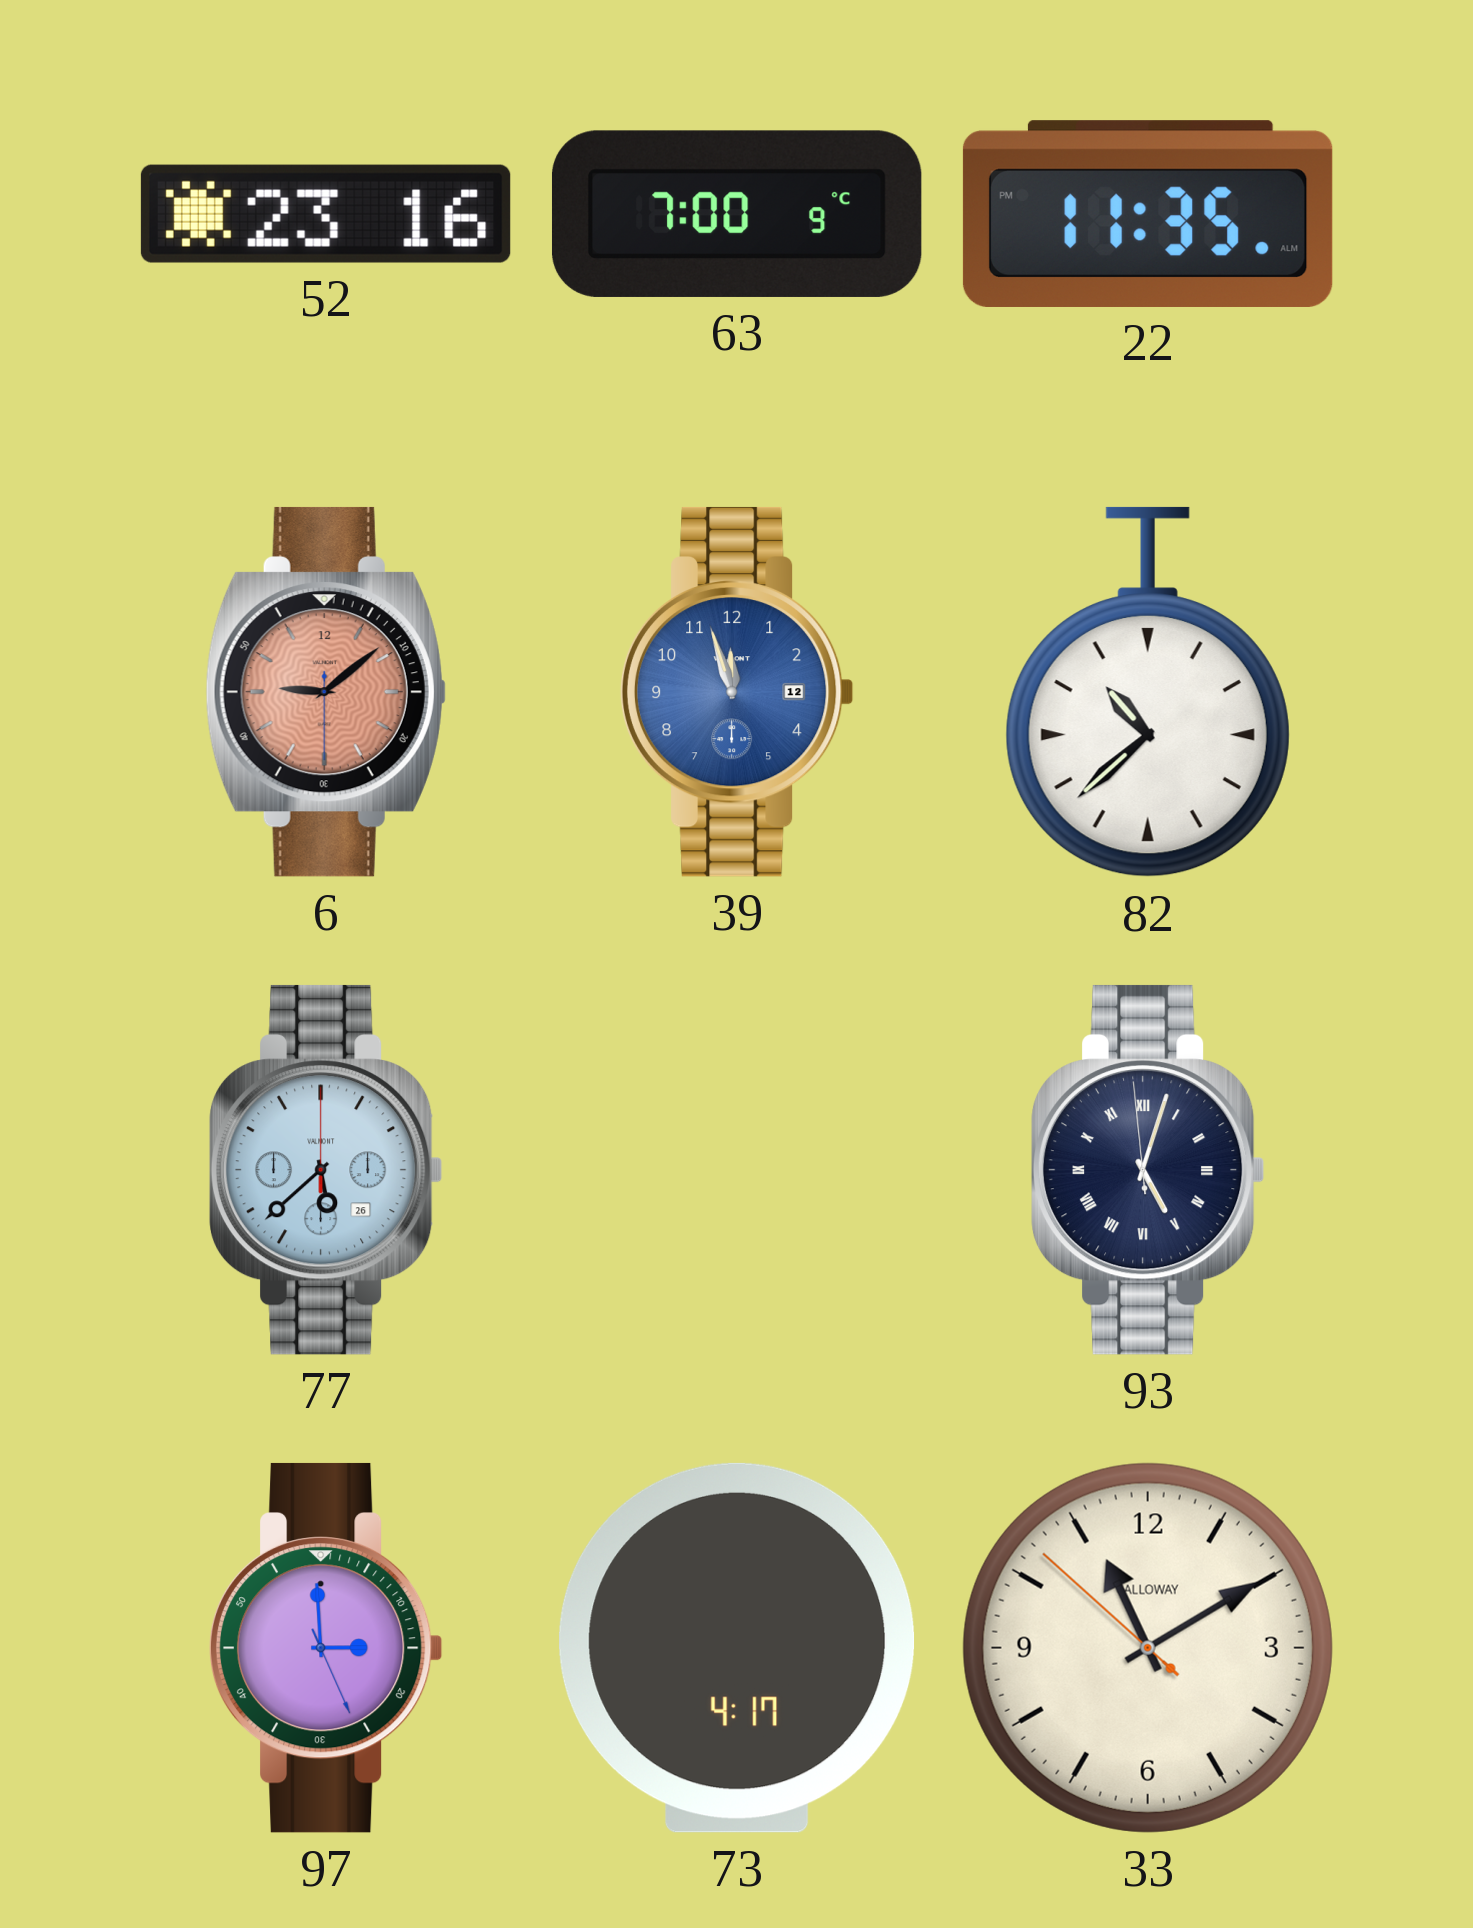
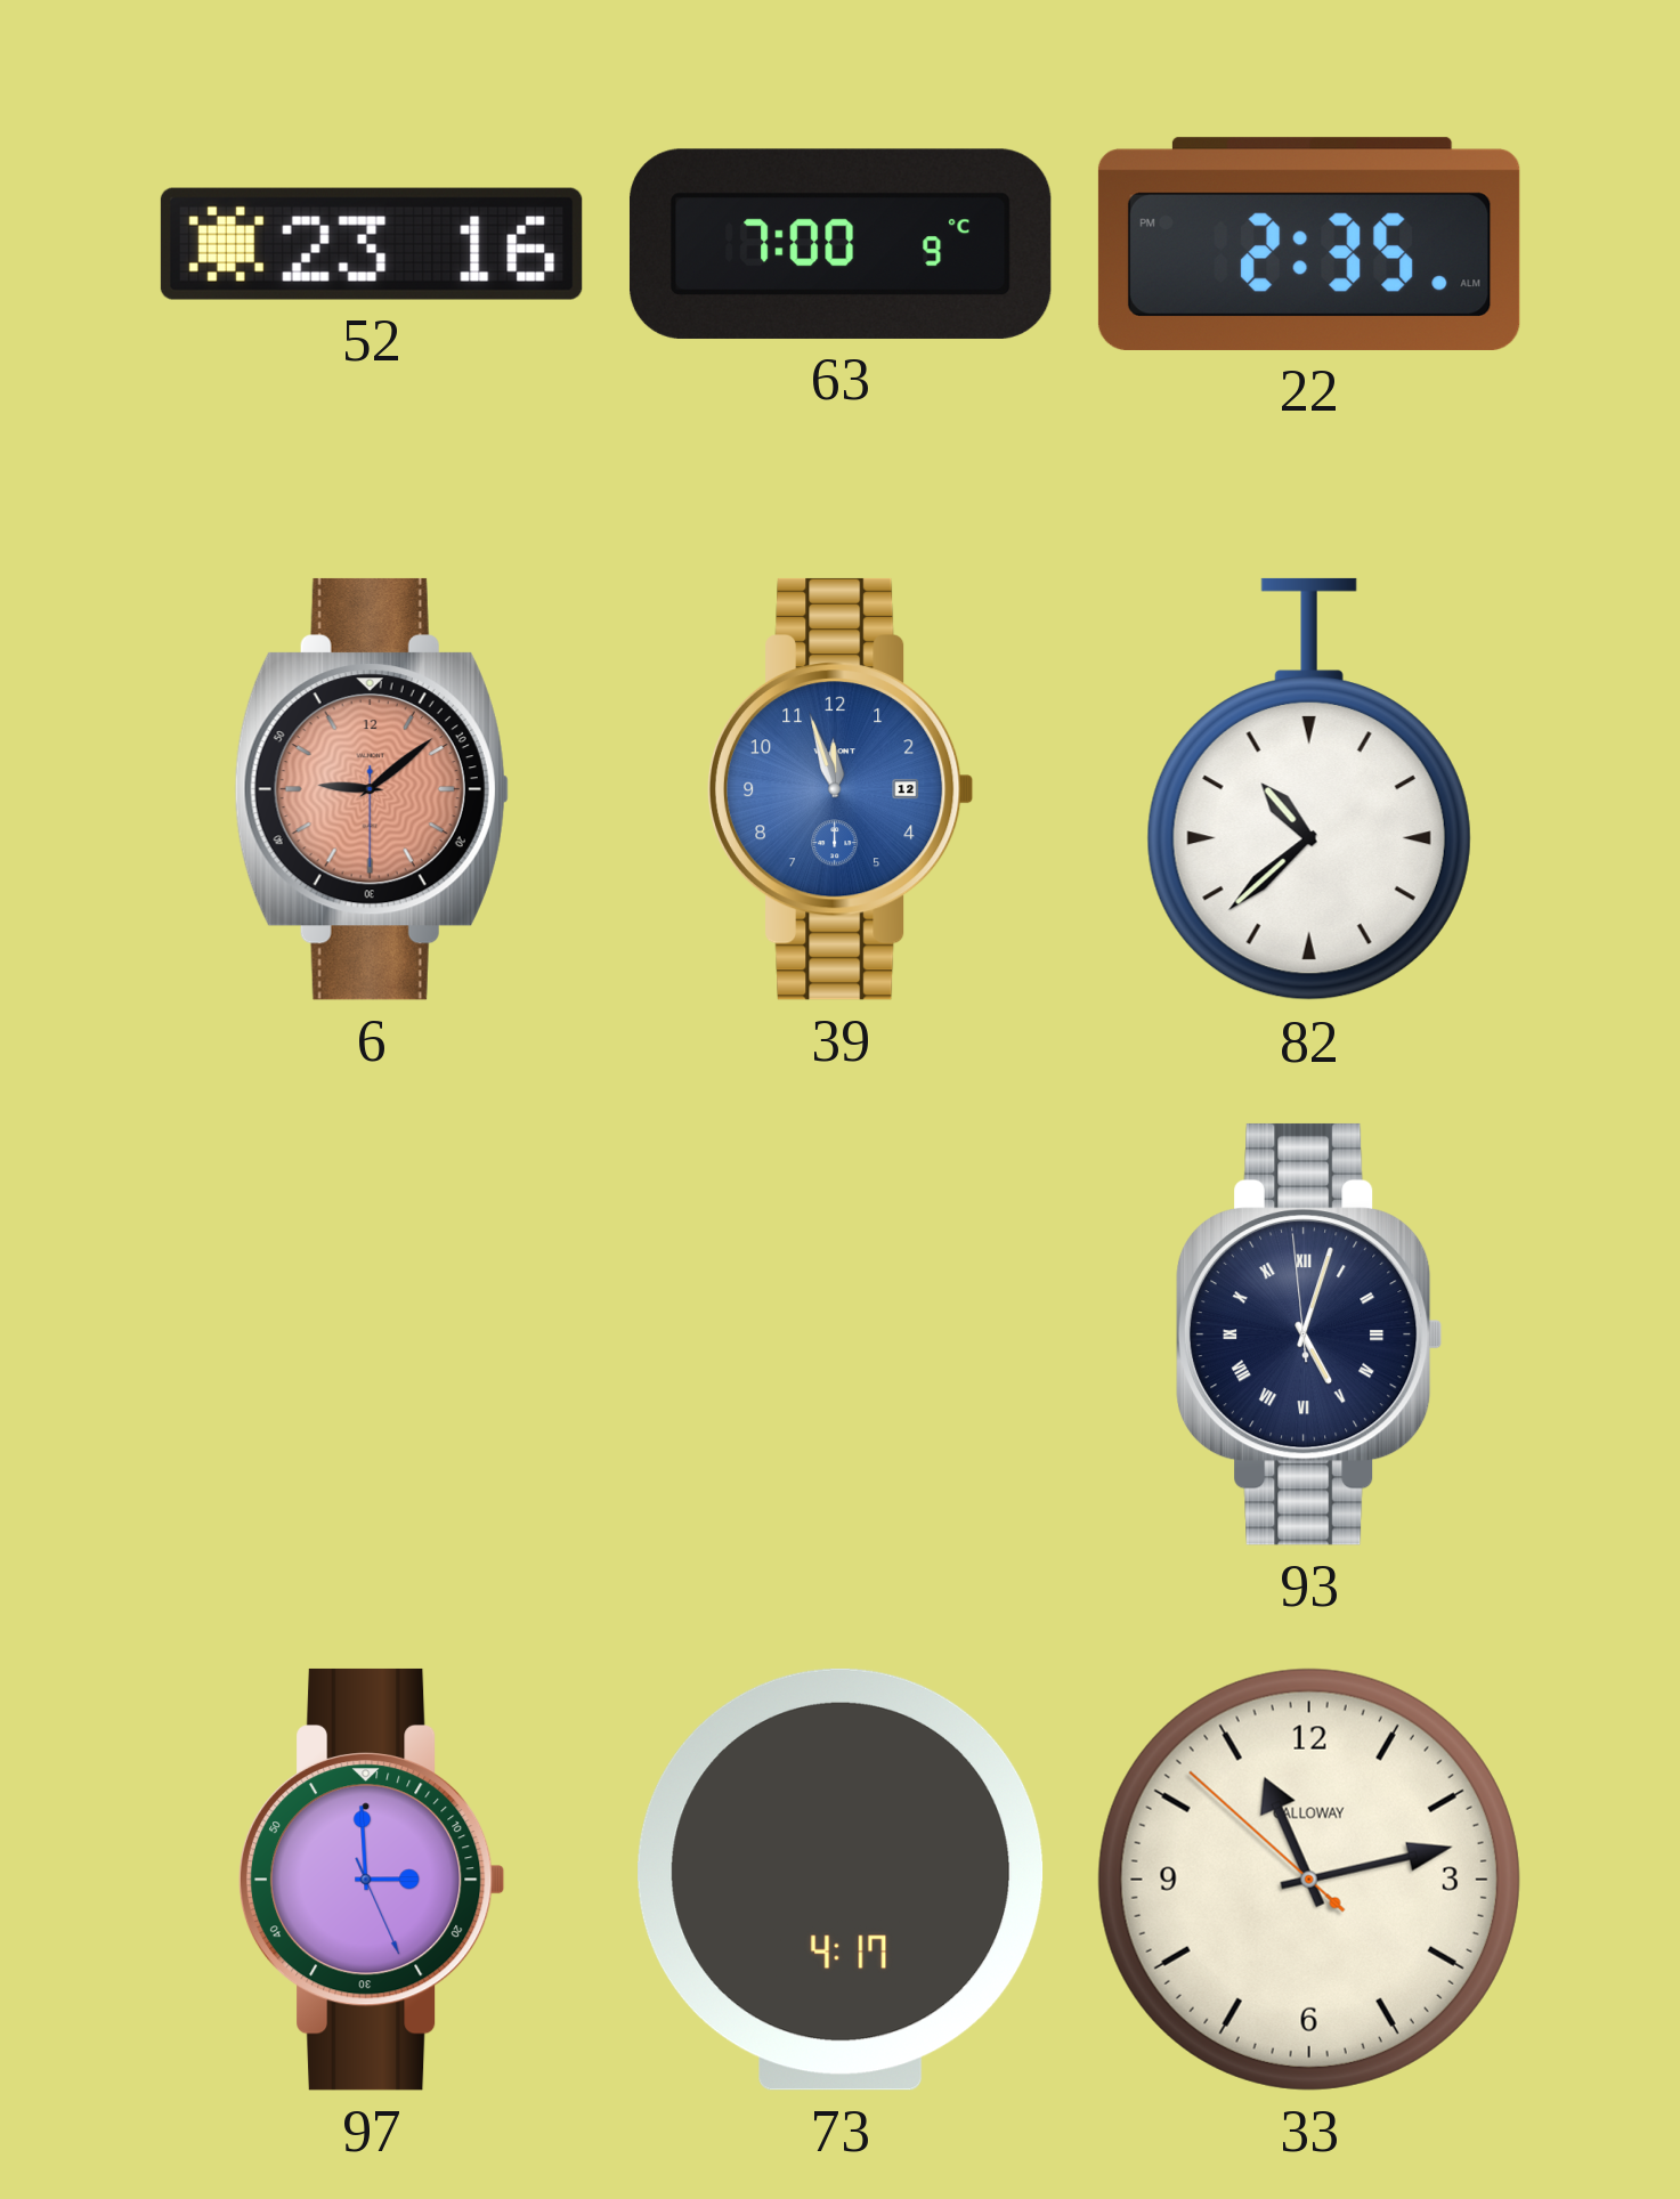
22: 11:35 -> 2:35 (1309, 244)
77: 5:38 -> none (326, 1170)
33: 11:09 -> 11:12 (1309, 1880)
